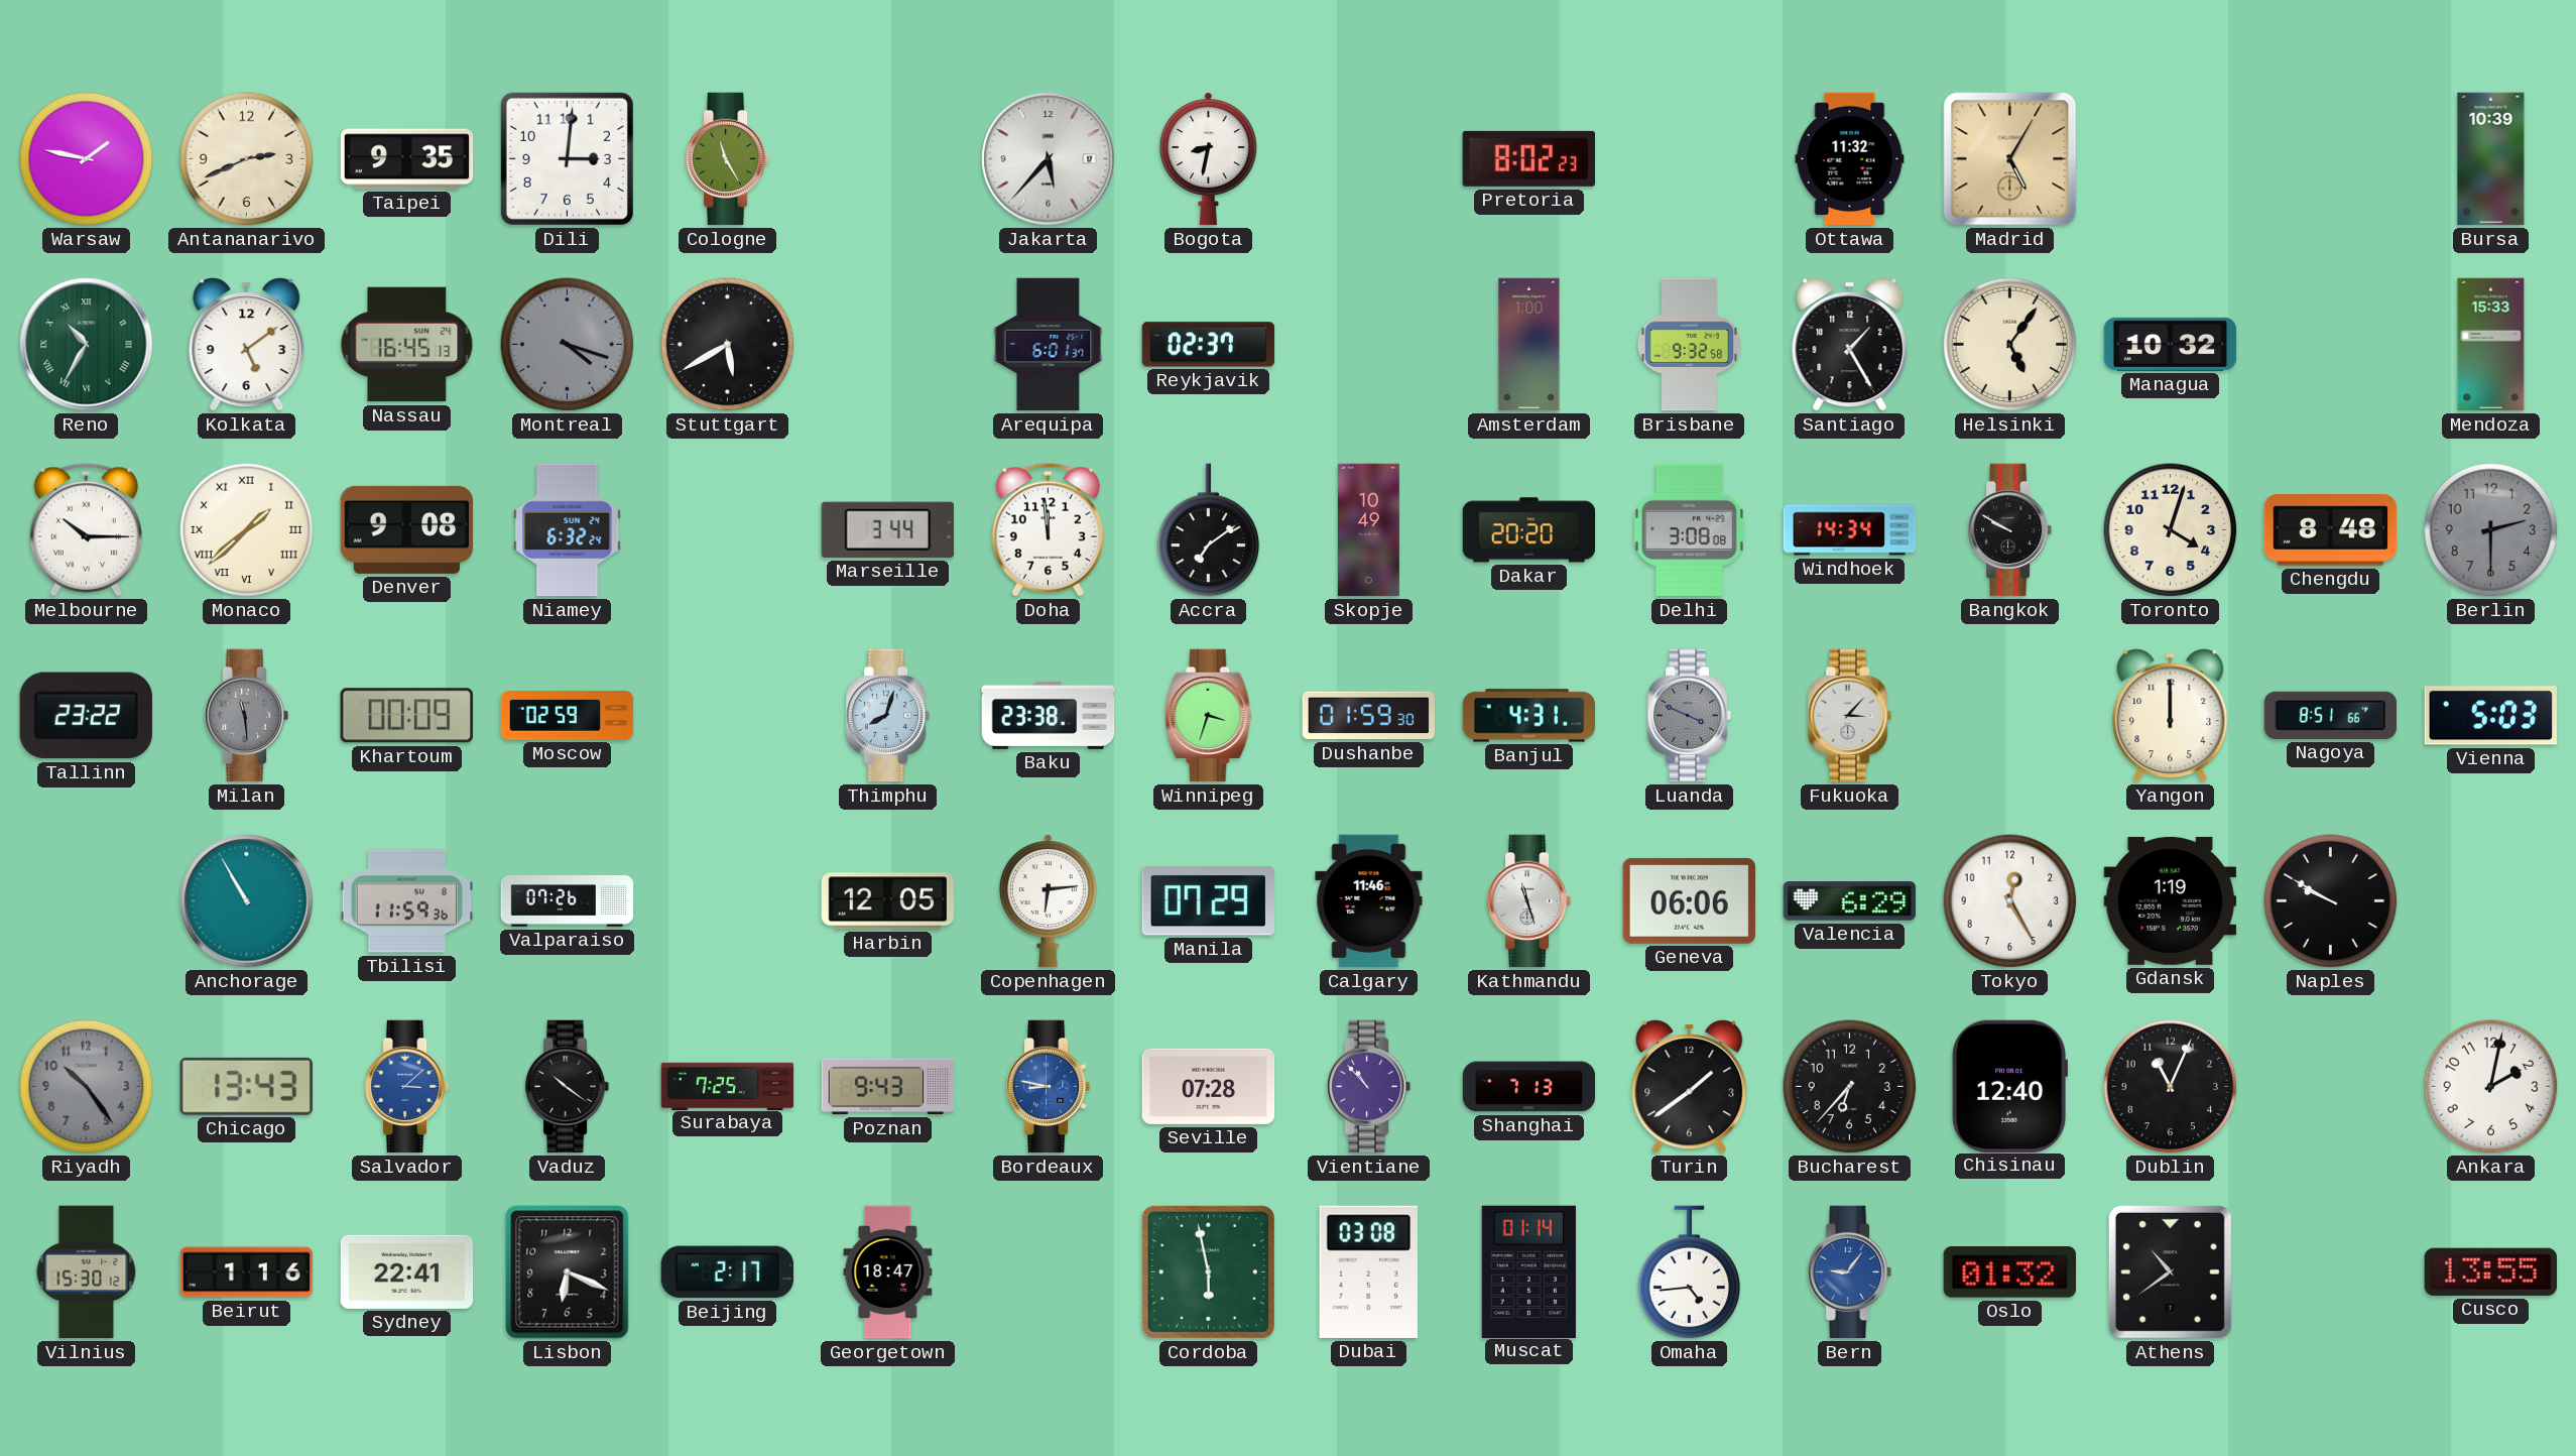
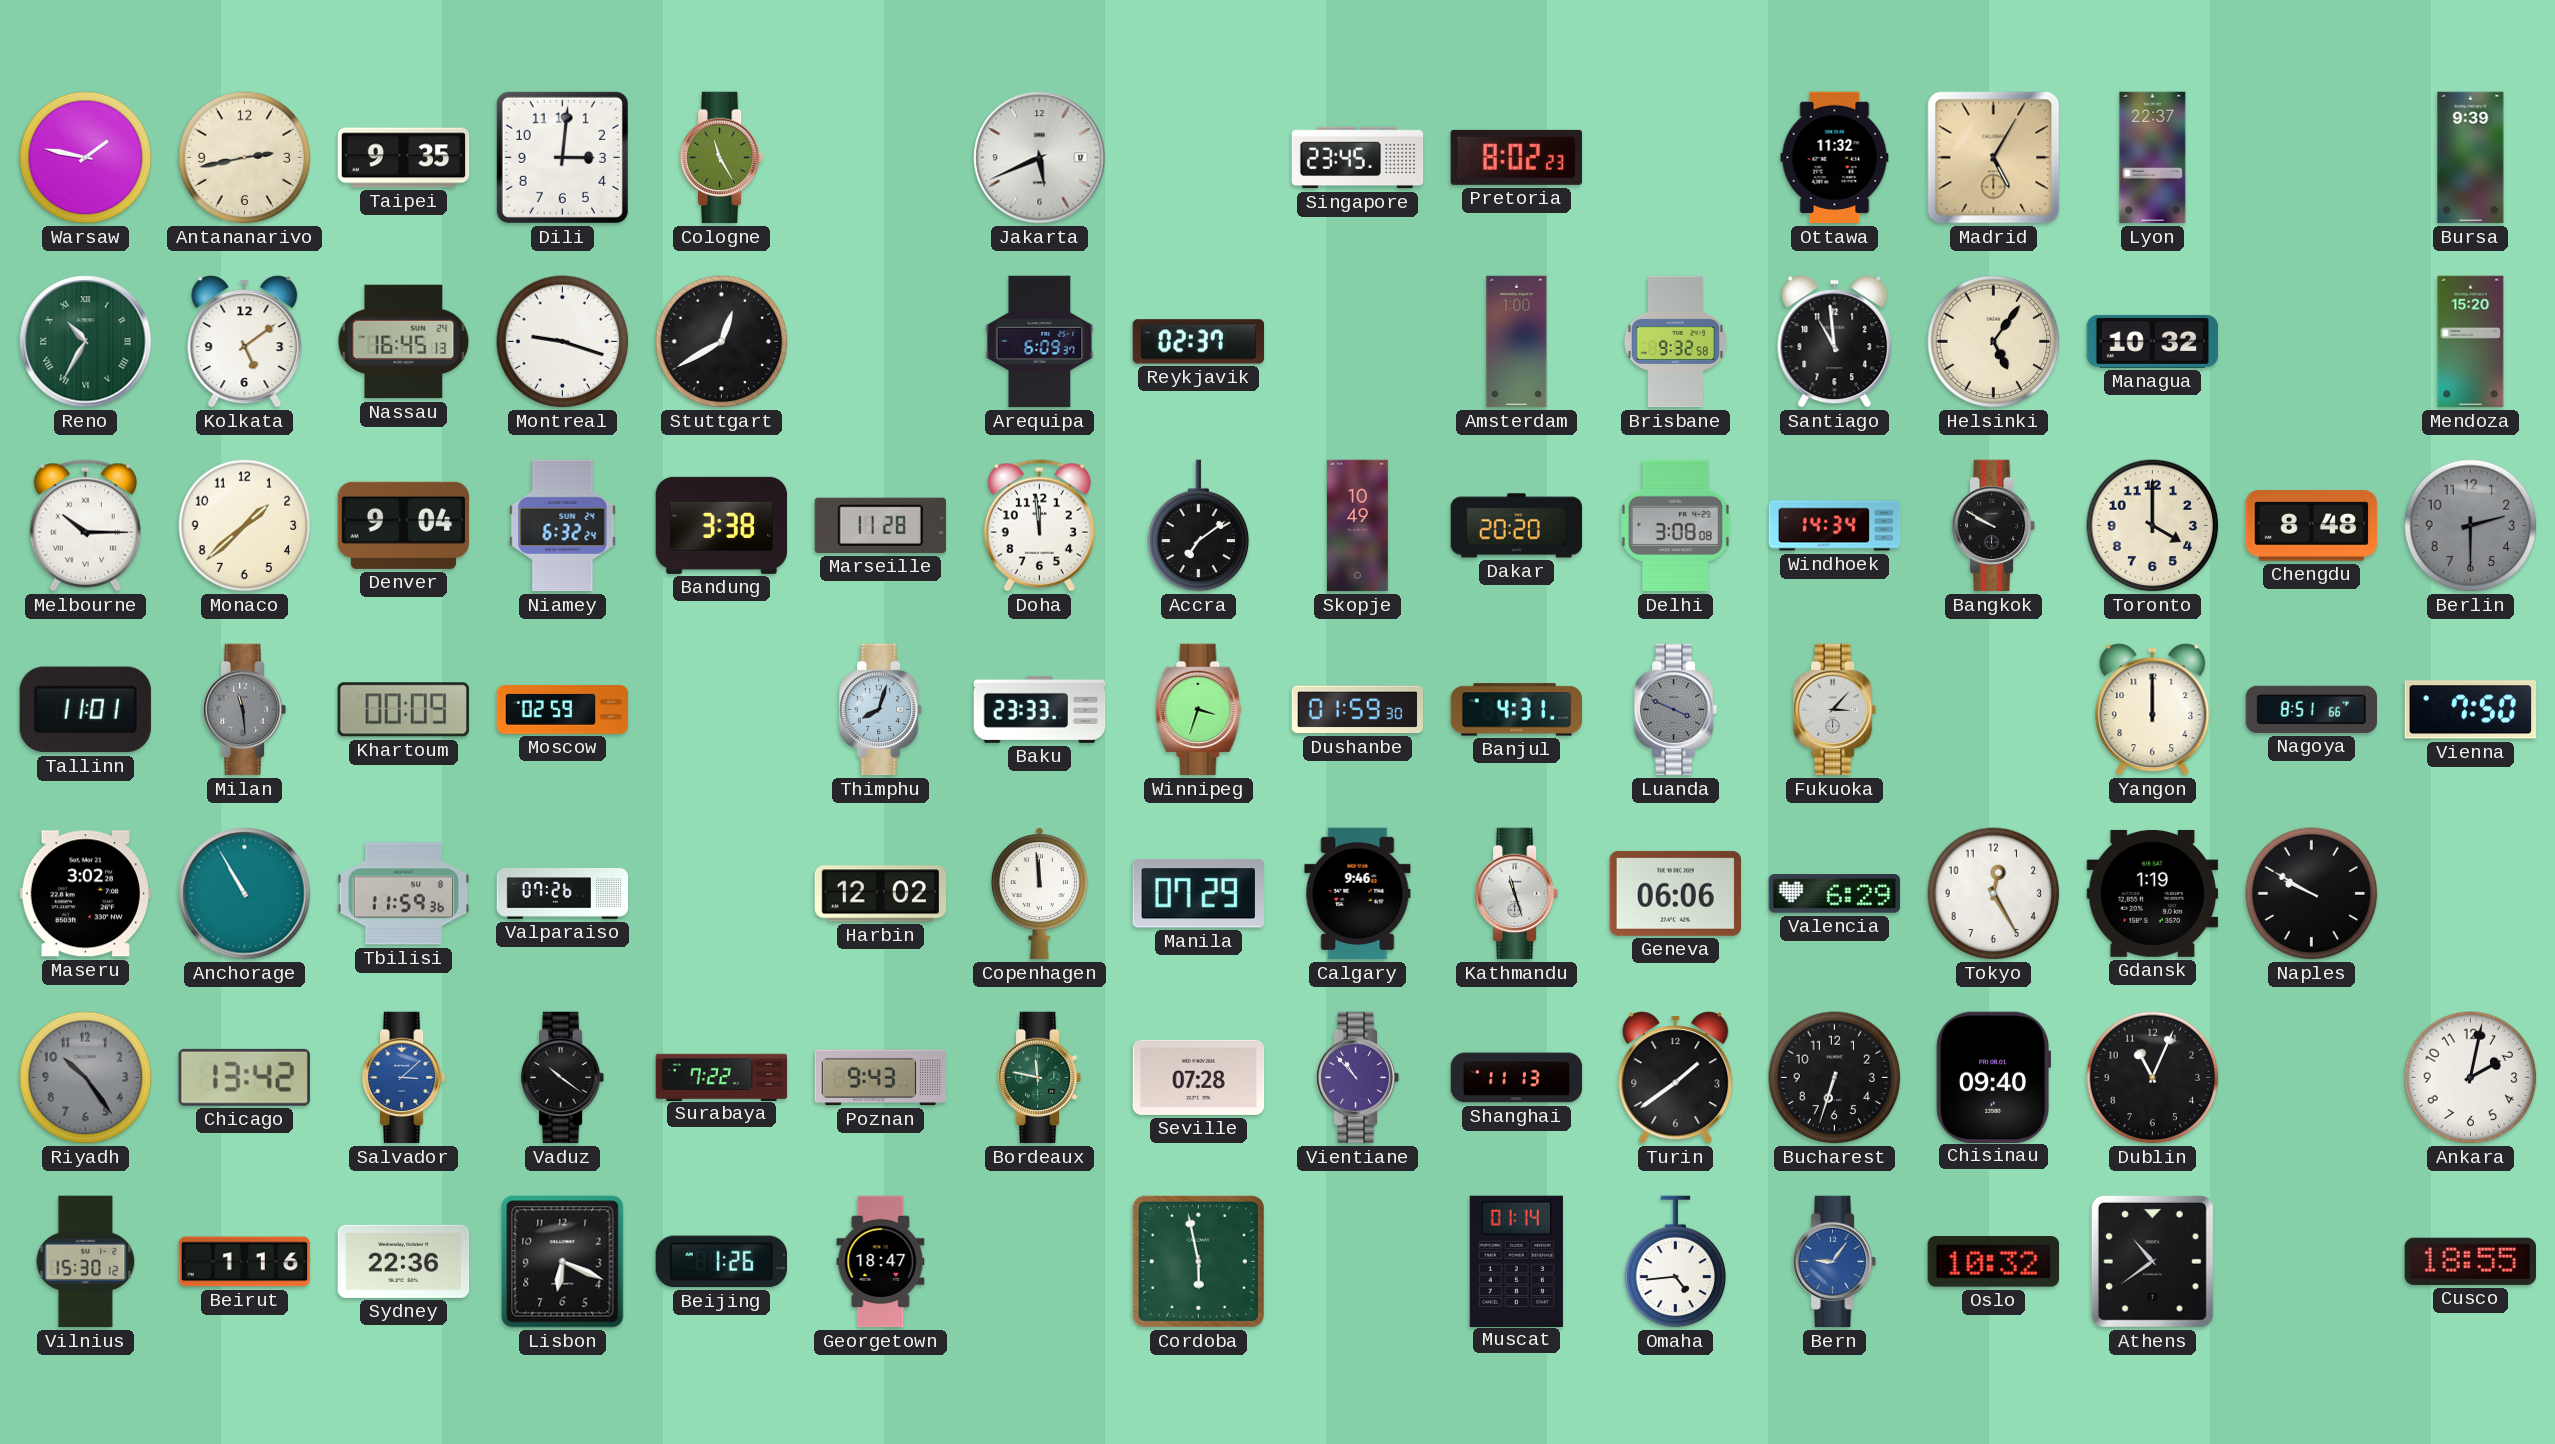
Antananarivo: 2:41 -> 2:43 (245, 158)
Jakarta: 5:37 -> 5:41 (1040, 158)
Bogota: 8:32 -> none (1208, 159)
Singapore: none -> 23:45 (1358, 158)
Lyon: none -> 22:37 (2153, 158)
Bursa: 10:39 -> 9:39 (2471, 158)
Montreal: 4:18 -> 9:18 (563, 342)
Montreal dial: grey -> white (563, 342)
Stuttgart: 5:40 -> 12:40 (722, 342)
Arequipa: 6:01 -> 6:09 (1040, 342)
Santiago: 1:25 -> 10:59 (1835, 342)
Mendoza: 15:33 -> 15:20 (2471, 342)
Monaco numerals: Roman -> Arabic (245, 526)
Denver: 9:08 -> 9:04 (403, 525)
Bandung: none -> 3:38 (722, 525)
Marseille: 3:44 -> 11:28 (880, 525)
Toronto: 4:03 -> 4:00 (2153, 526)
Tallinn: 23:22 -> 11:01 (85, 710)
Baku: 23:38 -> 23:33 (1040, 709)
Vienna: 5:03 -> 7:50 (2471, 710)
Maseru: none -> 3:02 (85, 894)
Harbin: 12:05 -> 12:02 (881, 894)
Copenhagen: 6:14 -> 11:59 (1039, 894)
Calgary: 11:46 -> 9:46 (1358, 894)
Chicago: 13:43 -> 13:42 (244, 1077)
Surabaya: 7:25 -> 7:22 (722, 1077)
Bordeaux: 8:47 -> 11:47 (1040, 1078)
Bordeaux dial: blue -> green (1040, 1078)
Shanghai: 7:13 -> 11:13 (1517, 1078)
Bucharest: 6:37 -> 6:33 (1835, 1078)
Chisinau: 12:40 -> 09:40 (1993, 1077)
Sydney: 22:41 -> 22:36 (404, 1261)
Beijing: 2:17 -> 1:26 (721, 1262)
Dubai: 03:08 -> none (1368, 1271)
Oslo: 01:32 -> 10:32 (1993, 1262)
Cusco: 13:55 -> 18:55 (2470, 1261)
